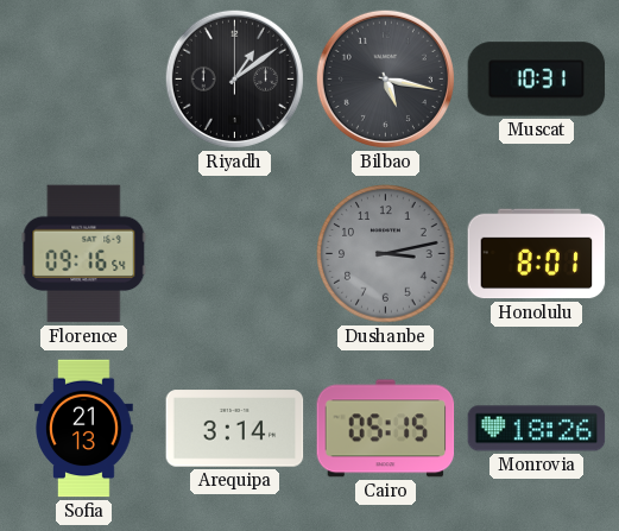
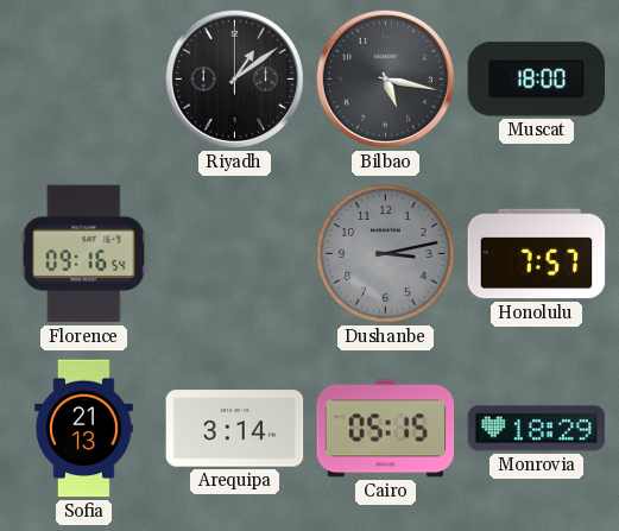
Muscat: 10:31 -> 18:00 (537, 80)
Honolulu: 8:01 -> 7:57 (537, 254)
Monrovia: 18:26 -> 18:29 (537, 429)
